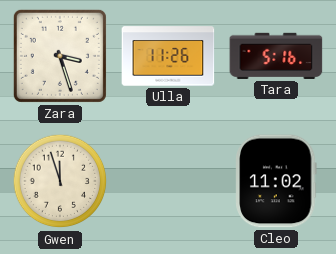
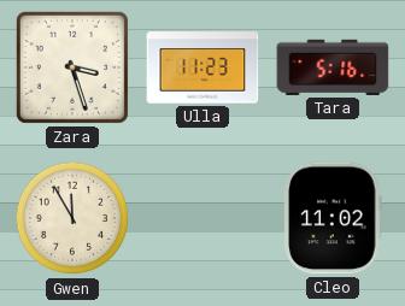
Ulla: 11:26 -> 11:23 (202, 67)
Gwen: 11:57 -> 11:55 (72, 218)
